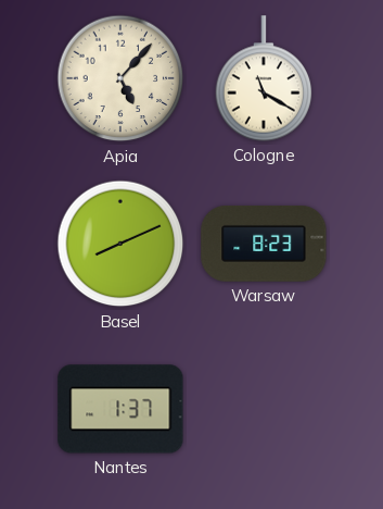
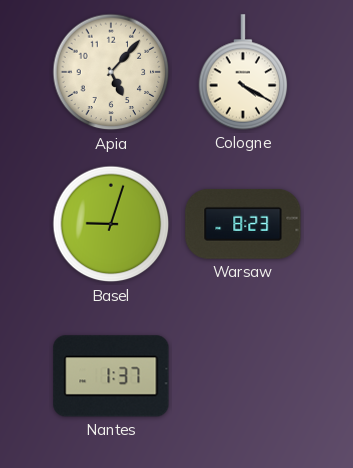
Cologne: 11:20 -> 4:20 (243, 72)
Basel: 8:11 -> 9:03 (111, 224)
